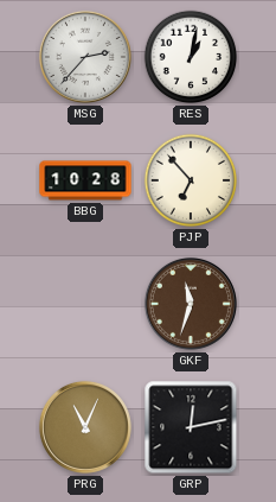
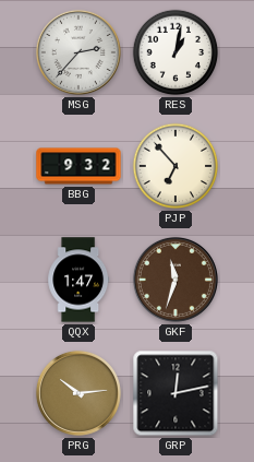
BBG: 10:28 -> 9:32 (78, 166)
QQX: none -> 1:47 (78, 280)
PRG: 11:04 -> 10:14 (78, 393)
